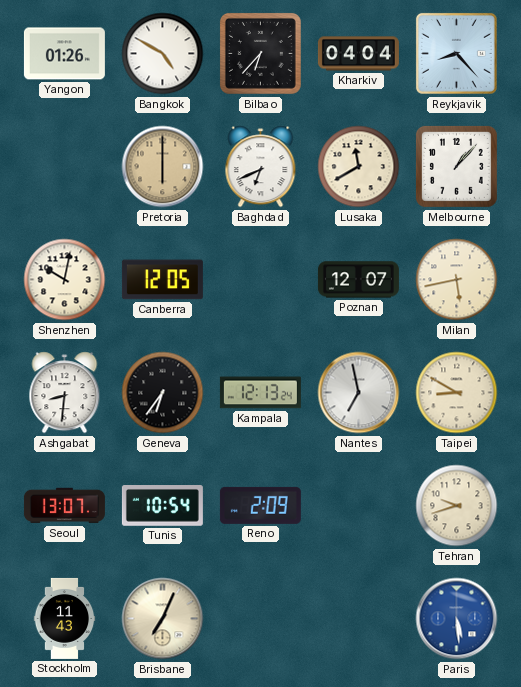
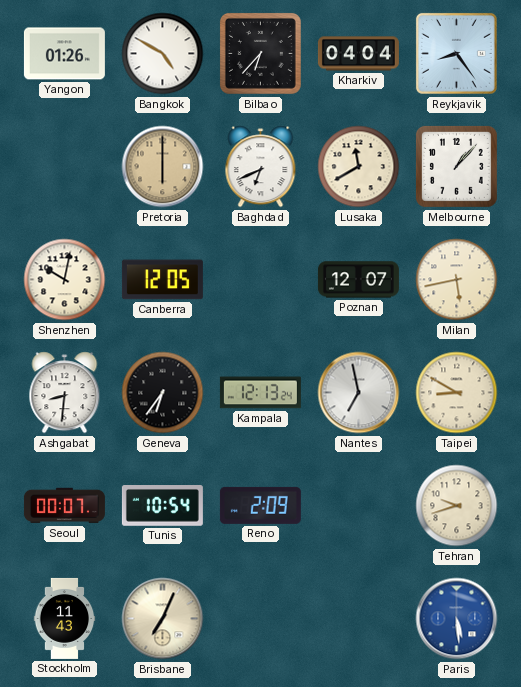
Reykjavik: 8:23 -> 8:24 (456, 53)
Seoul: 13:07 -> 00:07 (64, 506)
